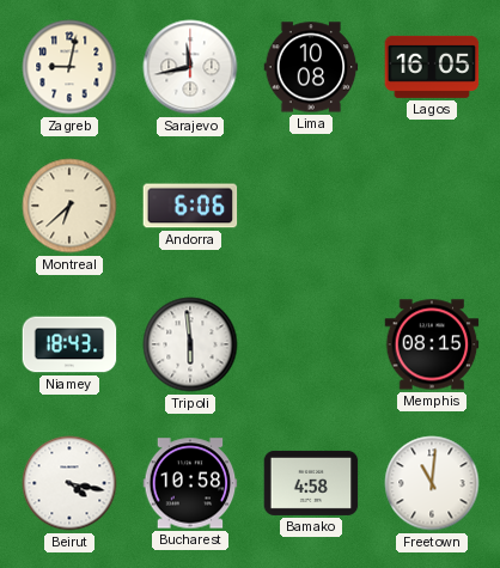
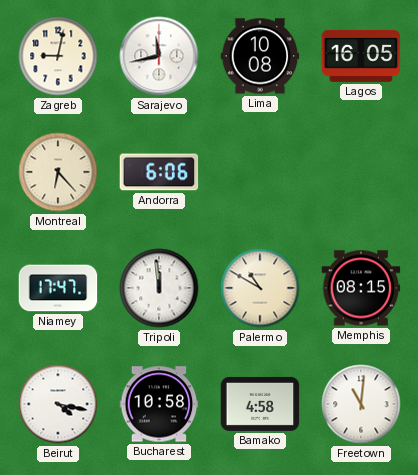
Montreal: 6:38 -> 6:23 (58, 172)
Niamey: 18:43 -> 17:47 (58, 288)
Tripoli: 5:59 -> 11:59 (159, 288)
Palermo: none -> 10:50 (260, 288)
